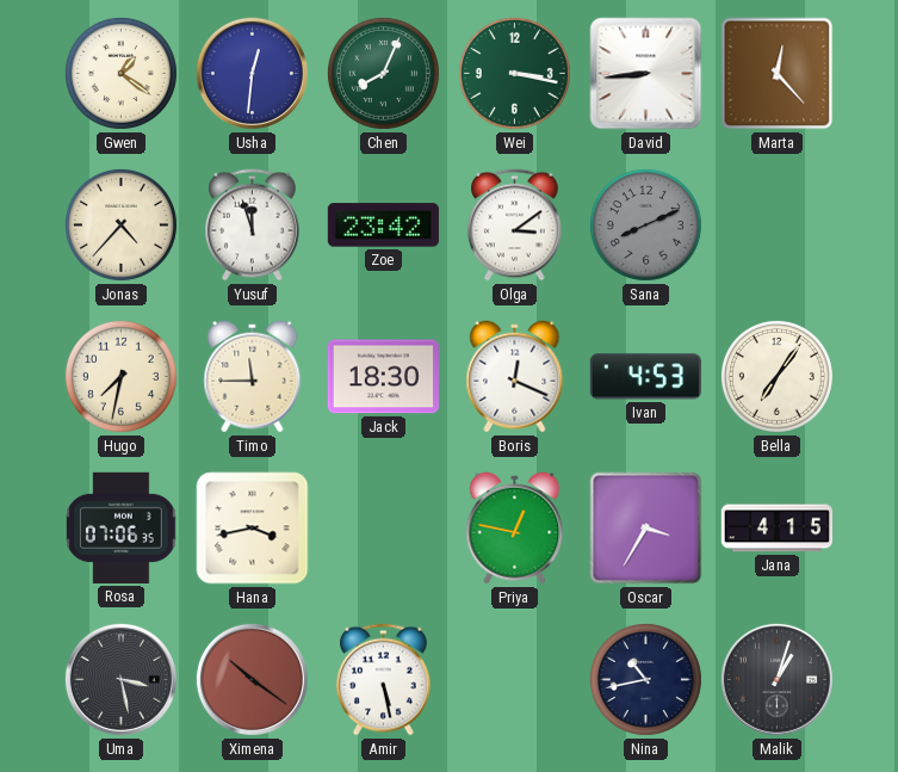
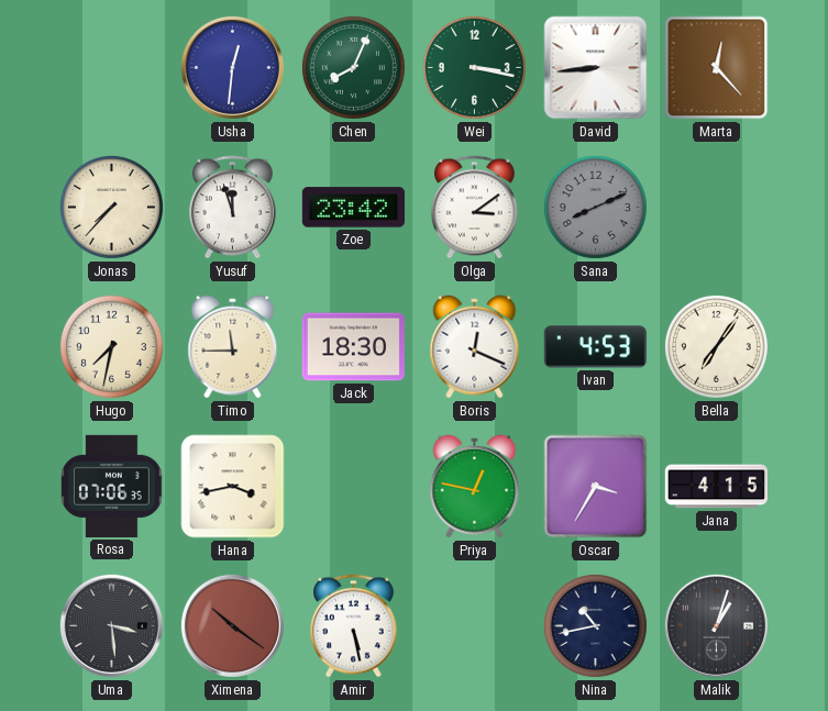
Gwen: 1:21 -> none (120, 73)
Jonas: 4:37 -> 7:37 (111, 207)
Uma: 3:28 -> 3:29 (111, 625)
